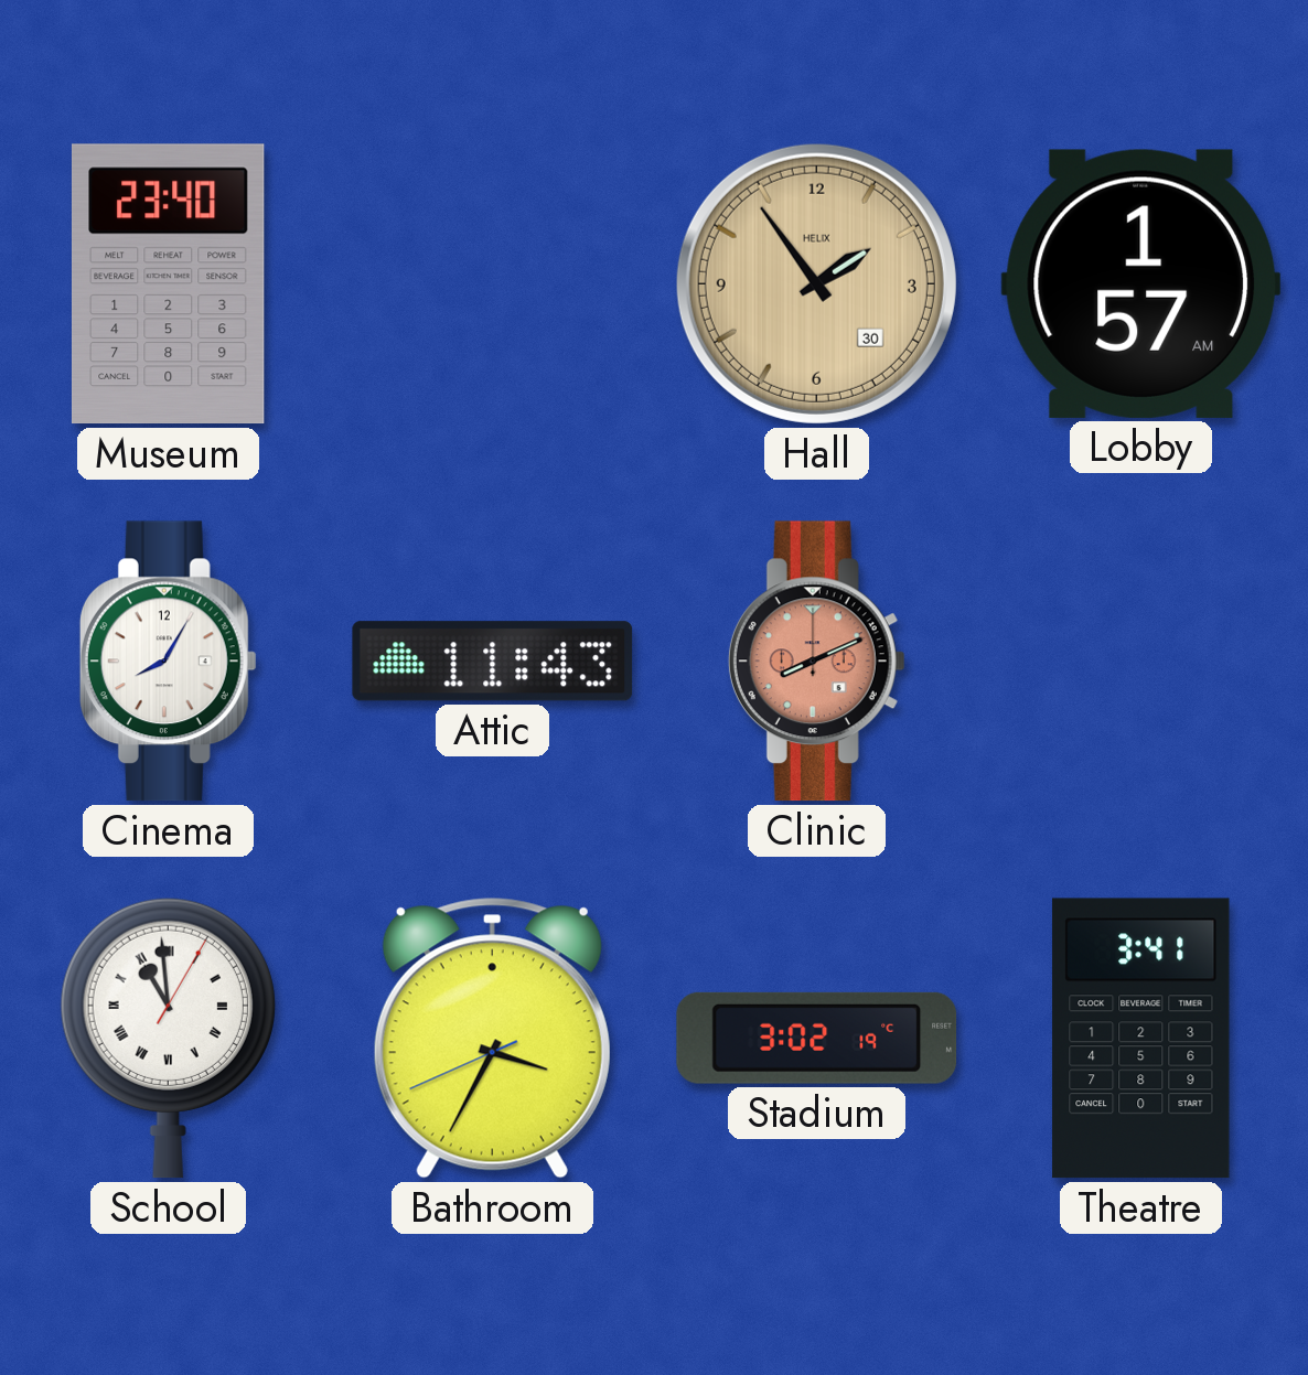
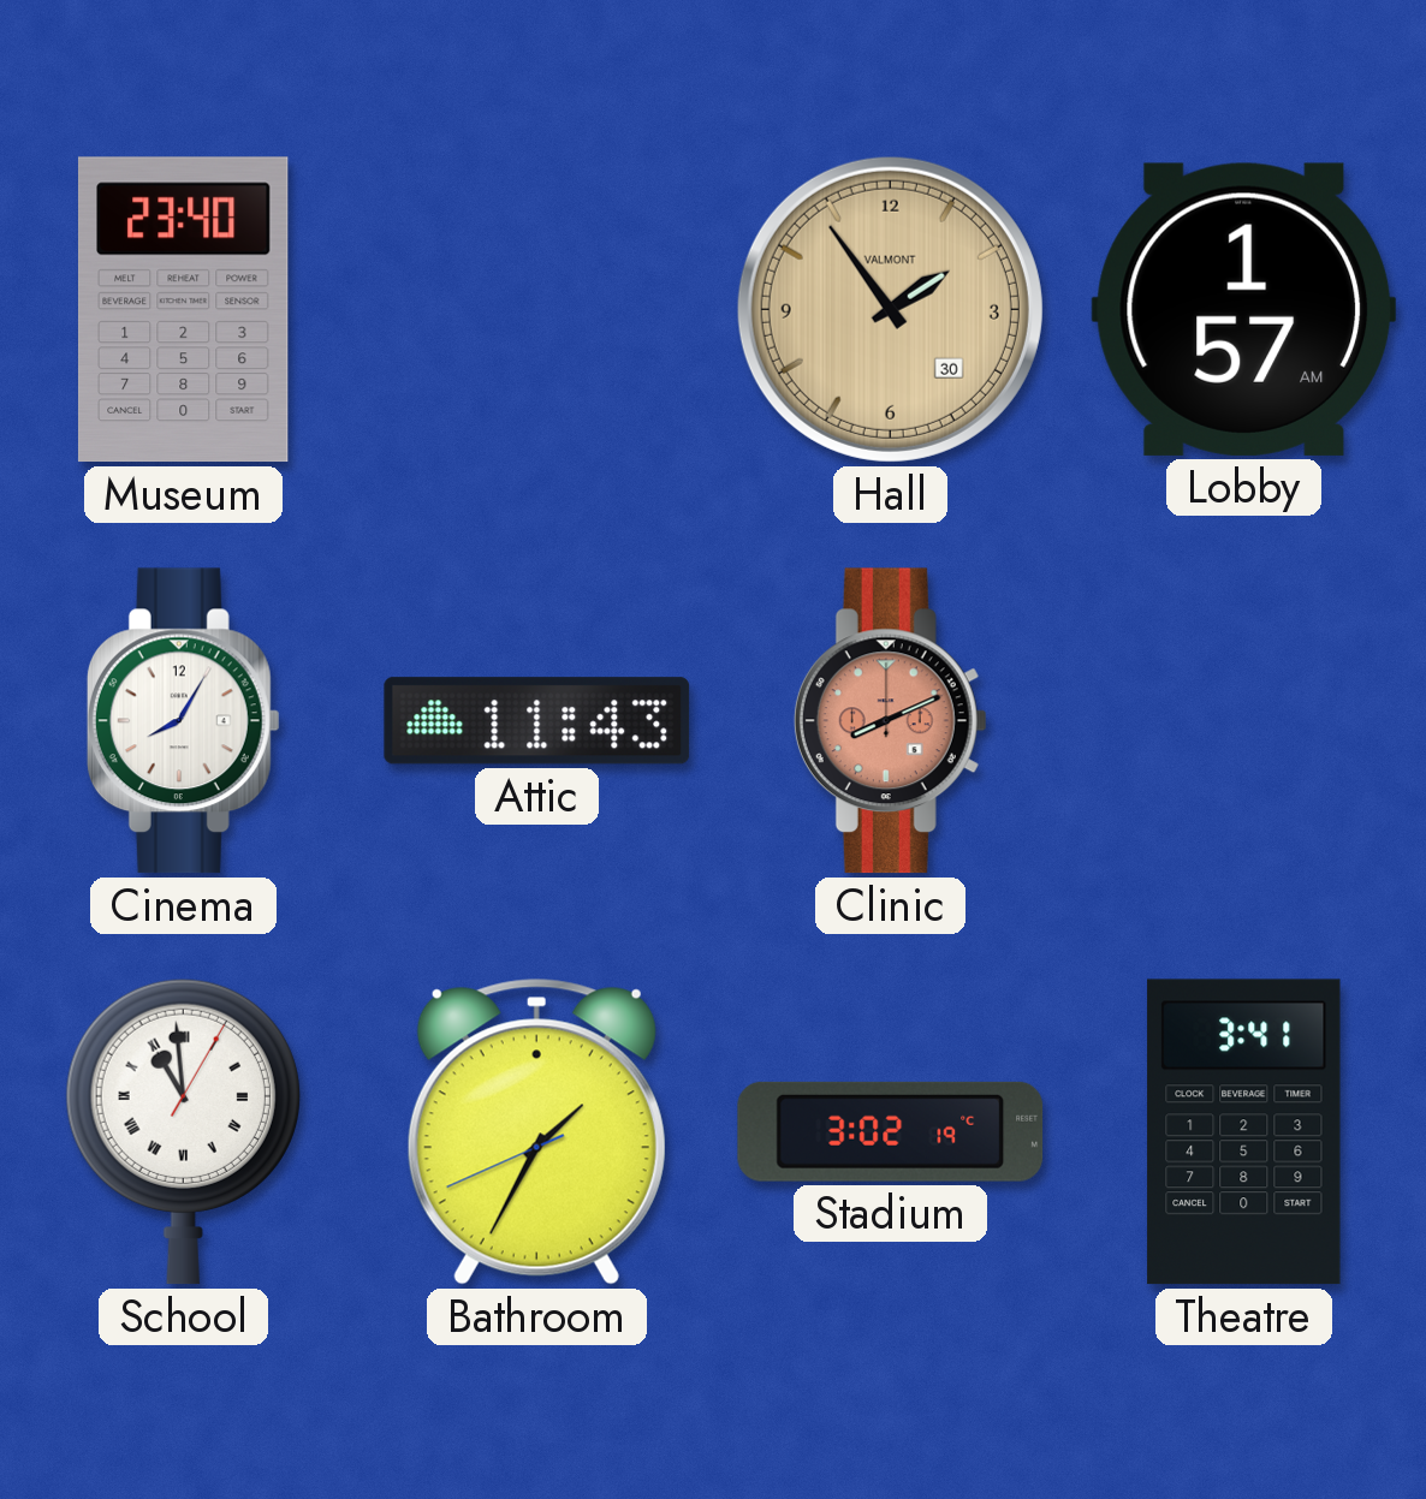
Hall brand: HELIX -> VALMONT (890, 309)
Bathroom: 3:34 -> 1:34 (536, 1132)
